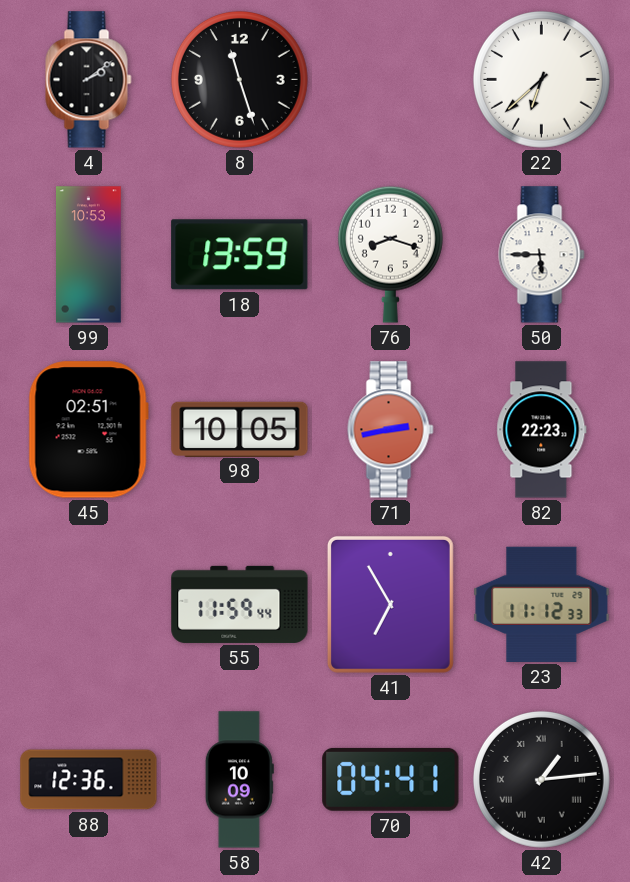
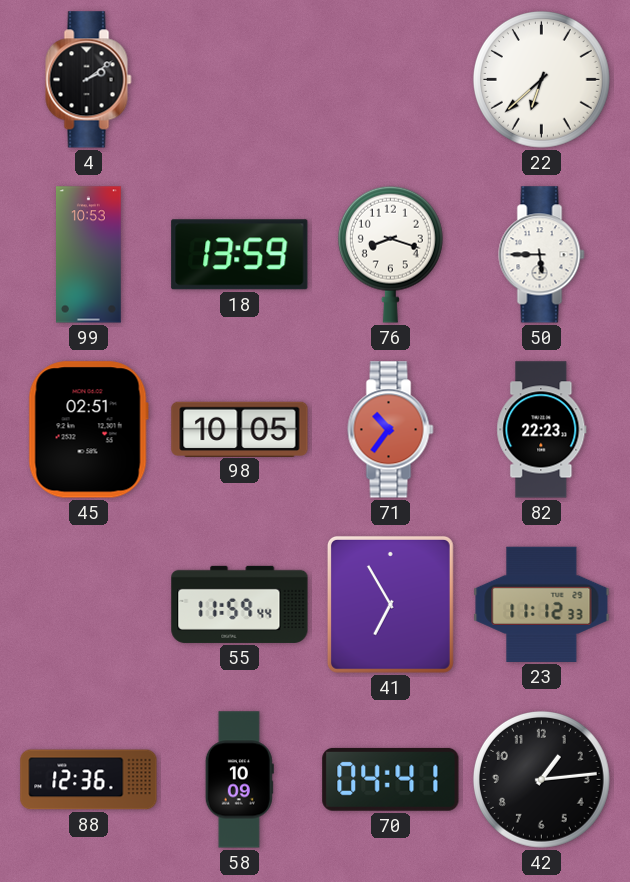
8: 11:27 -> none (239, 79)
71: 2:43 -> 10:36 (391, 430)
42 numerals: Roman -> Arabic (541, 779)
